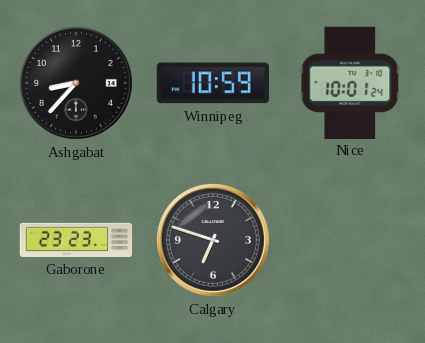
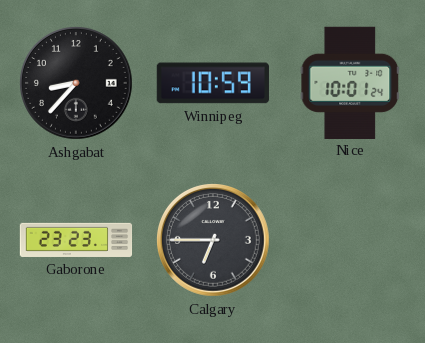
Calgary: 6:48 -> 6:45 (214, 241)
